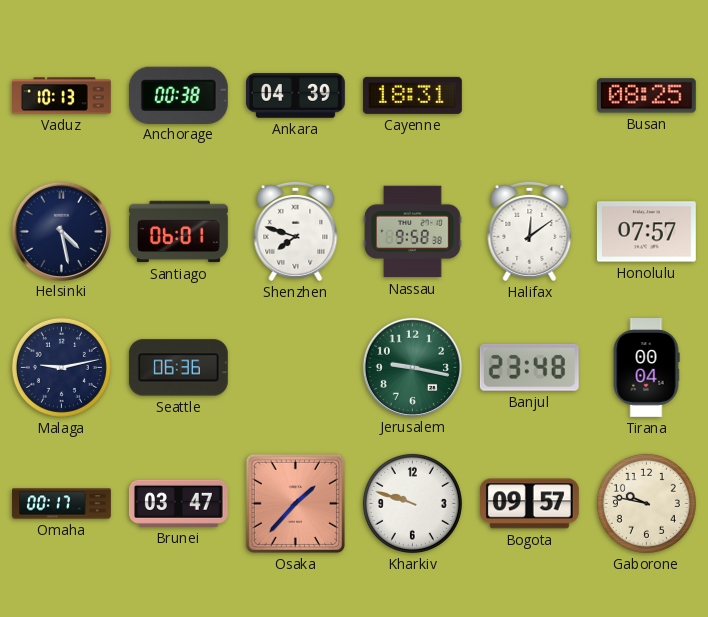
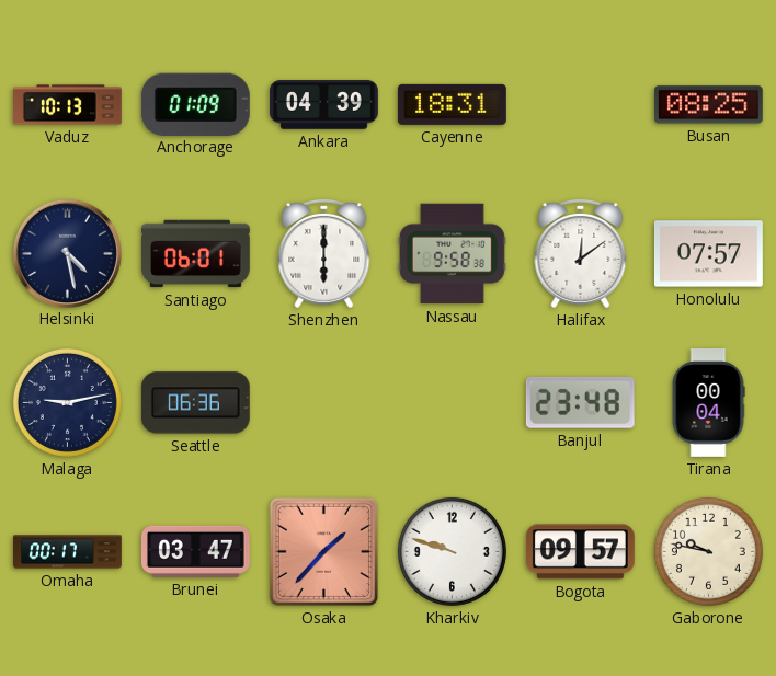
Anchorage: 00:38 -> 01:09 (195, 104)
Shenzhen: 7:48 -> 6:00 (324, 253)
Jerusalem: 9:17 -> none (412, 367)
